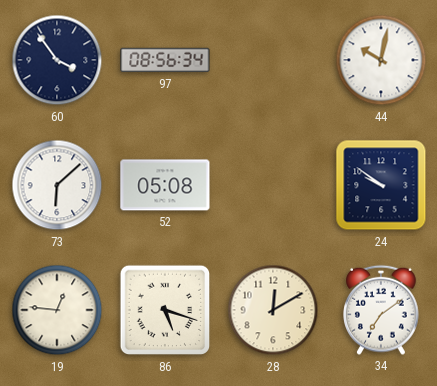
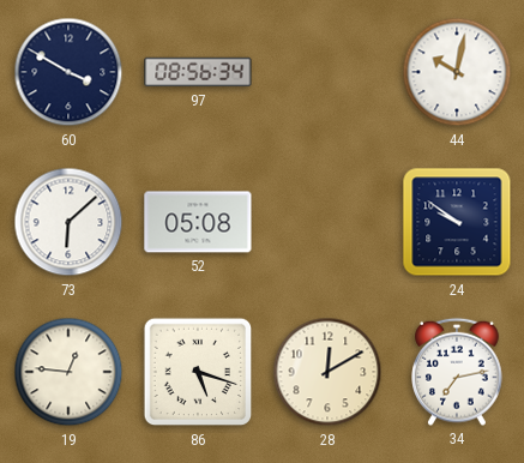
60: 3:54 -> 3:50 (68, 72)
34: 7:09 -> 7:13 (458, 372)
